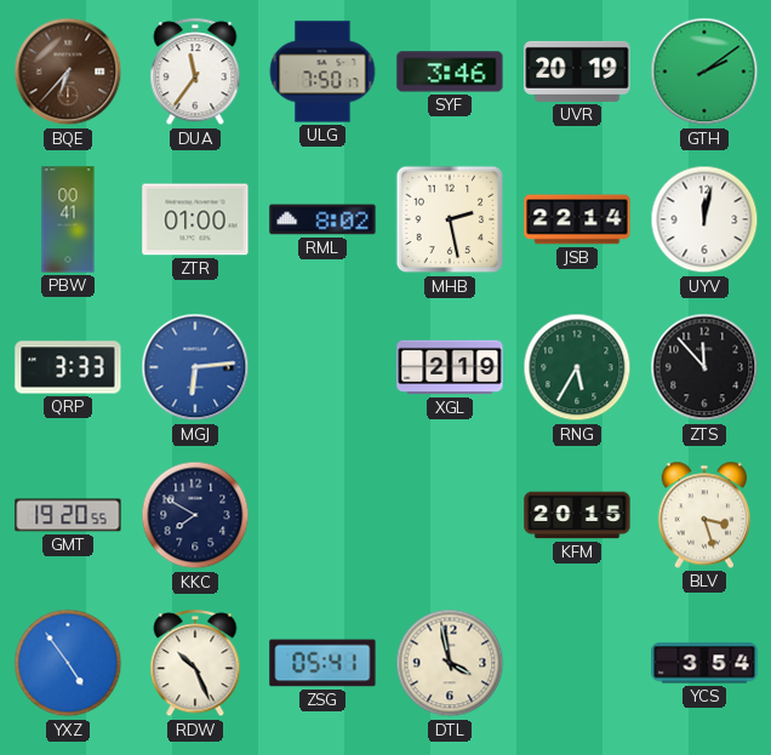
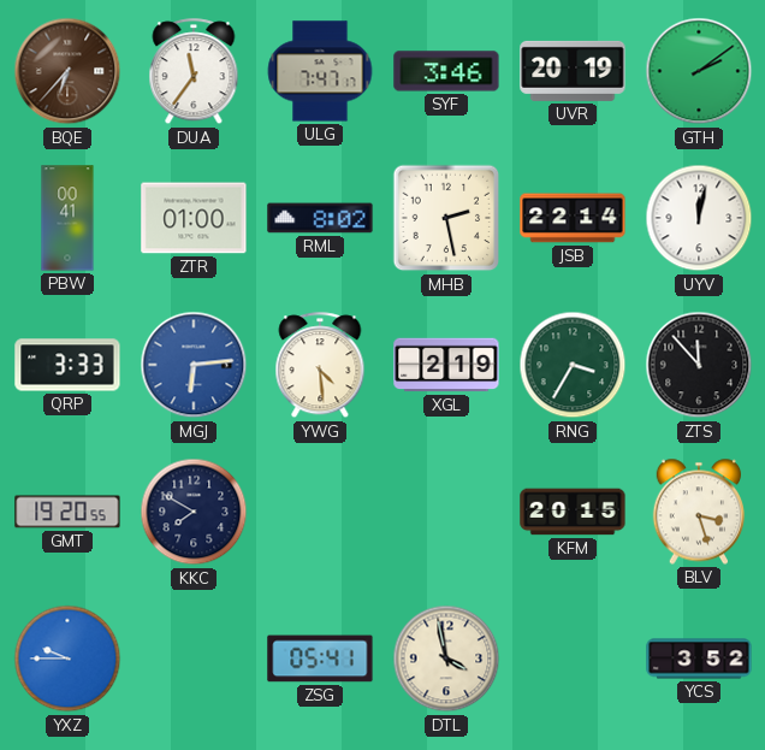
ULG: 7:50 -> 7:47 (320, 71)
YWG: none -> 4:29 (320, 366)
RNG: 5:35 -> 3:35 (573, 365)
YXZ: 4:54 -> 9:45 (67, 659)
RDW: 10:26 -> none (195, 664)
YCS: 3:54 -> 3:52 (699, 659)
